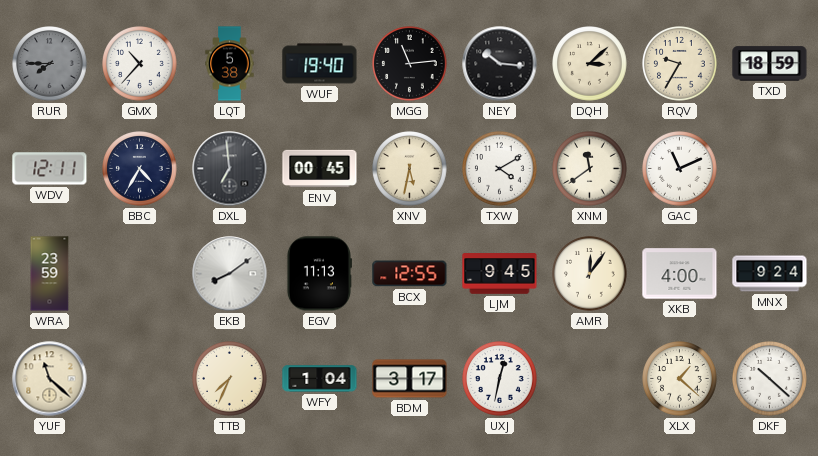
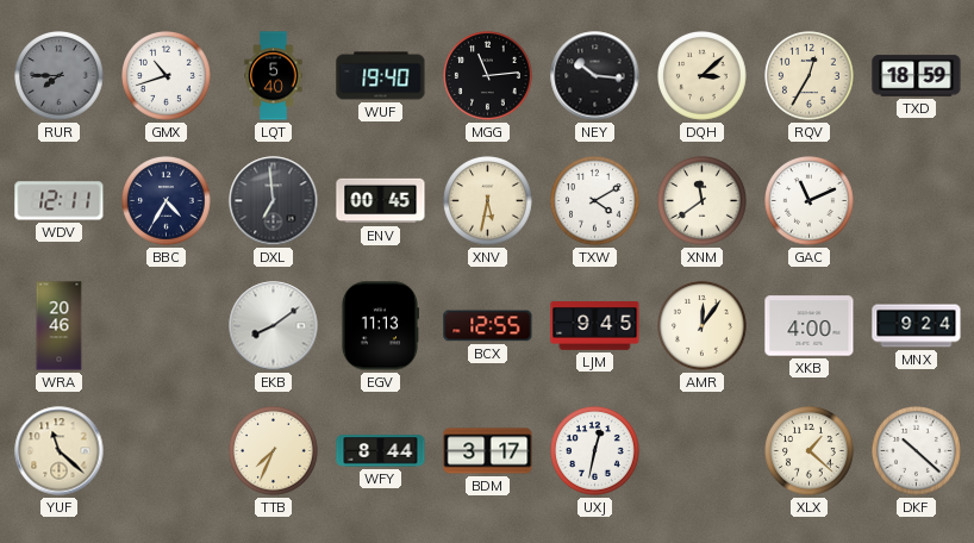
GMX: 10:37 -> 10:42 (167, 76)
LQT: 5:38 -> 5:40 (274, 76)
RQV: 9:35 -> 12:35 (810, 76)
WRA: 23:59 -> 20:46 (60, 326)
WFY: 1:04 -> 8:44 (381, 451)
